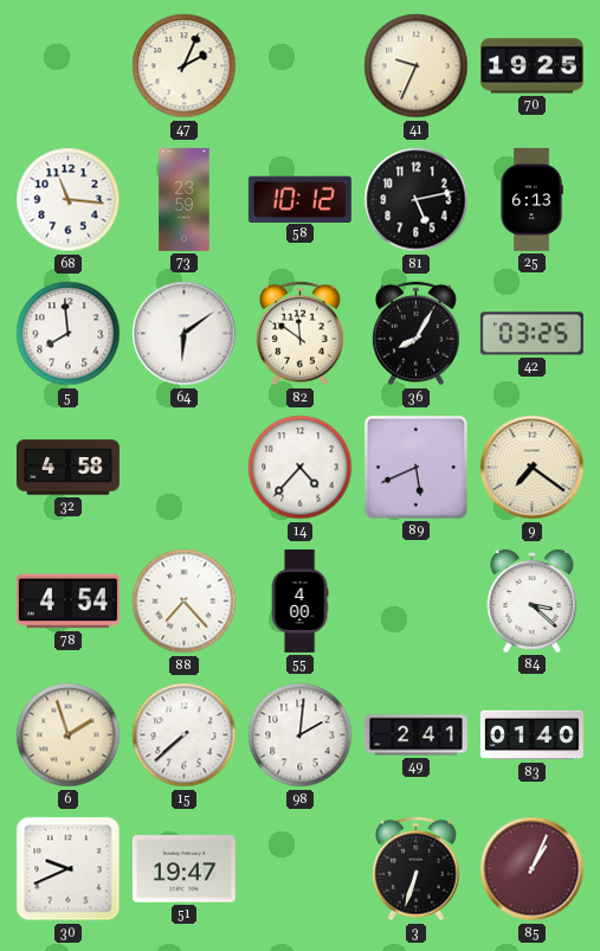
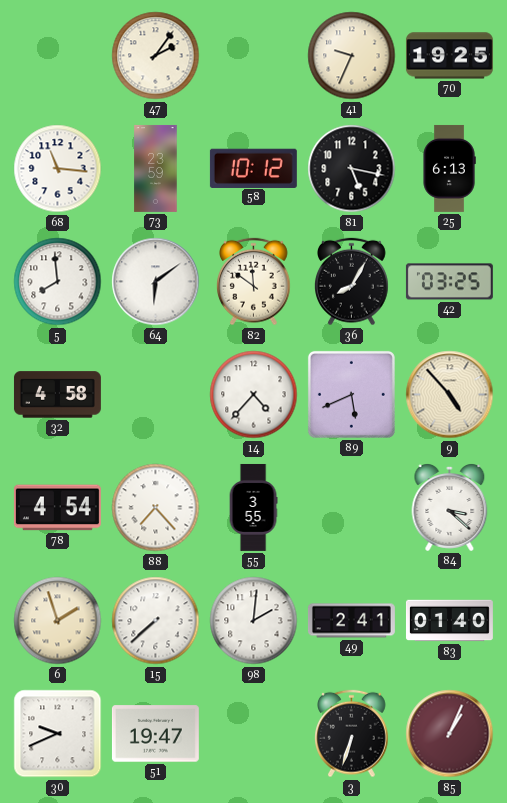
47: 2:04 -> 2:06 (156, 56)
81: 5:13 -> 5:17 (352, 169)
9: 7:21 -> 4:53 (450, 395)
55: 4:00 -> 3:55 (253, 507)
